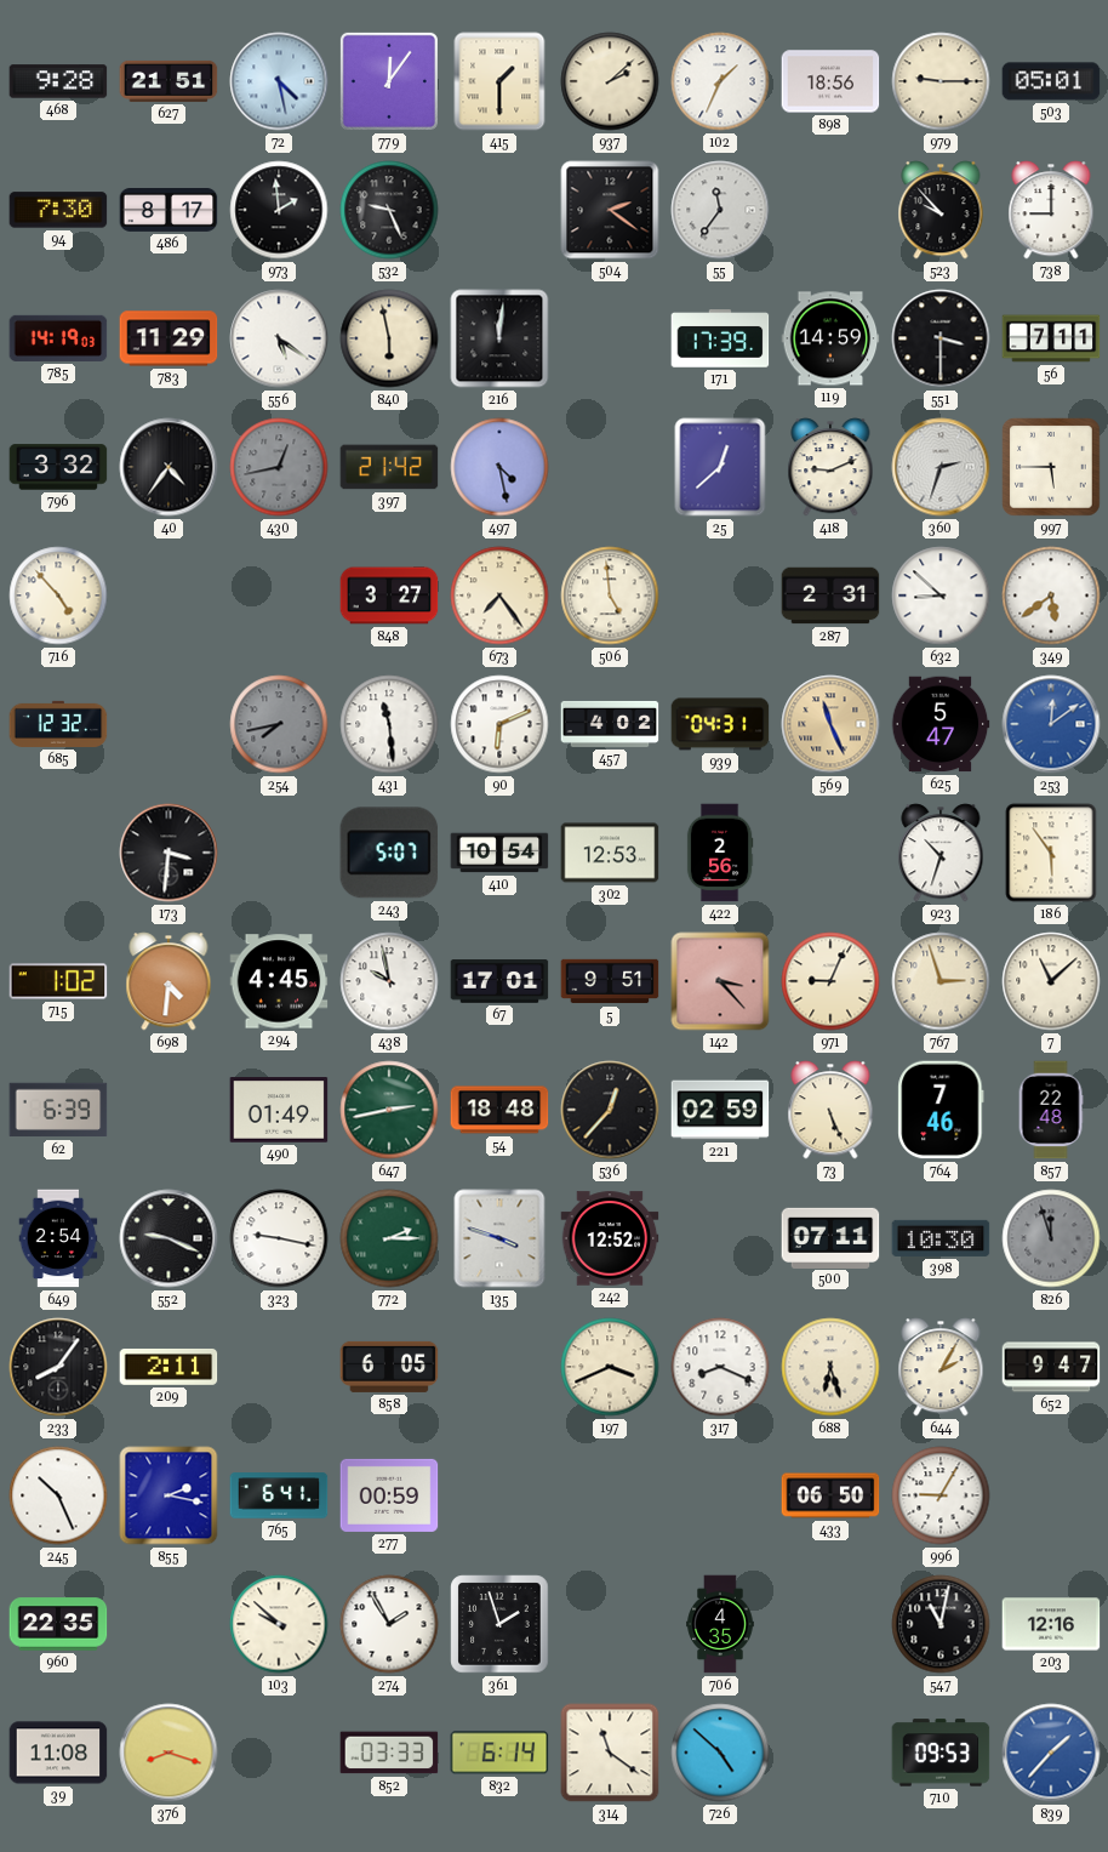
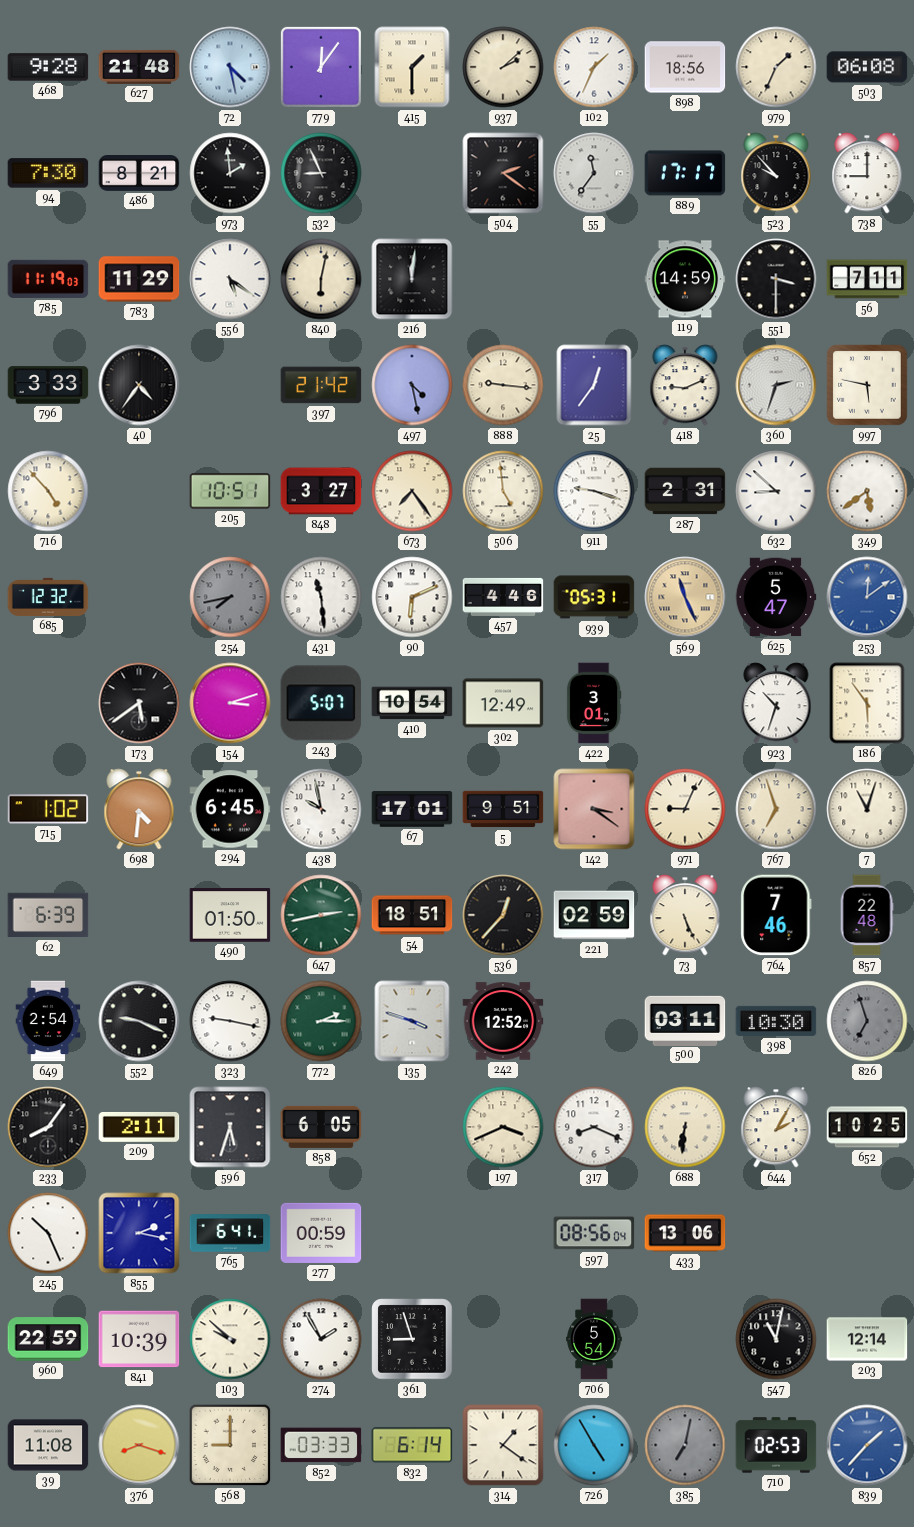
627: 21:51 -> 21:48 (139, 67)
979: 9:15 -> 1:34 (776, 67)
503: 05:01 -> 06:08 (867, 67)
486: 8:17 -> 8:21 (139, 174)
532: 9:26 -> 8:56 (321, 173)
889: none -> 17:17 (685, 173)
785: 14:19 -> 11:19 (48, 279)
840: 5:58 -> 6:02 (321, 279)
171: 17:39 -> none (720, 340)
796: 3:32 -> 3:33 (48, 385)
430: 12:43 -> none (279, 467)
888: none -> 9:16 (503, 385)
25: 12:38 -> 12:36 (594, 385)
997: 5:45 -> 5:47 (867, 385)
205: none -> 10:51 (230, 491)
911: none -> 9:18 (594, 491)
457: 4:02 -> 4:46 (503, 597)
939: 04:31 -> 05:31 (594, 597)
173: 3:31 -> 5:39 (139, 703)
154: none -> 3:12 (230, 703)
302: 12:53 -> 12:49 (503, 703)
422: 2:56 -> 3:01 (594, 703)
294: 4:45 -> 6:45 (230, 809)
142: 3:23 -> 3:21 (594, 809)
767: 2:57 -> 6:57 (776, 809)
7: 11:08 -> 11:03 (867, 809)
490: 01:49 -> 01:50 (230, 915)
54: 18:48 -> 18:51 (412, 915)
500: 07:11 -> 03:11 (685, 1020)
826: 11:57 -> 6:57 (867, 1021)
596: none -> 5:33 (230, 1127)
688: 6:27 -> 6:31 (685, 1127)
652: 9:47 -> 10:25 (867, 1127)
597: none -> 08:56 (594, 1233)
433: 06:50 -> 13:06 (685, 1233)
996: 9:05 -> none (941, 1495)
960: 22:35 -> 22:59 (48, 1339)
841: none -> 10:39 (139, 1339)
361: 1:57 -> 8:57 (412, 1339)
706: 4:35 -> 5:54 (594, 1339)
203: 12:16 -> 12:14 (867, 1339)
568: none -> 9:00 (230, 1445)
314: 11:21 -> 1:21 (503, 1445)
726: 4:52 -> 4:55 (594, 1445)
385: none -> 7:02 (685, 1445)
710: 09:53 -> 02:53 (776, 1445)
